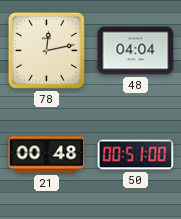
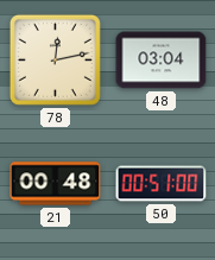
48: 04:04 -> 03:04 (162, 61)
